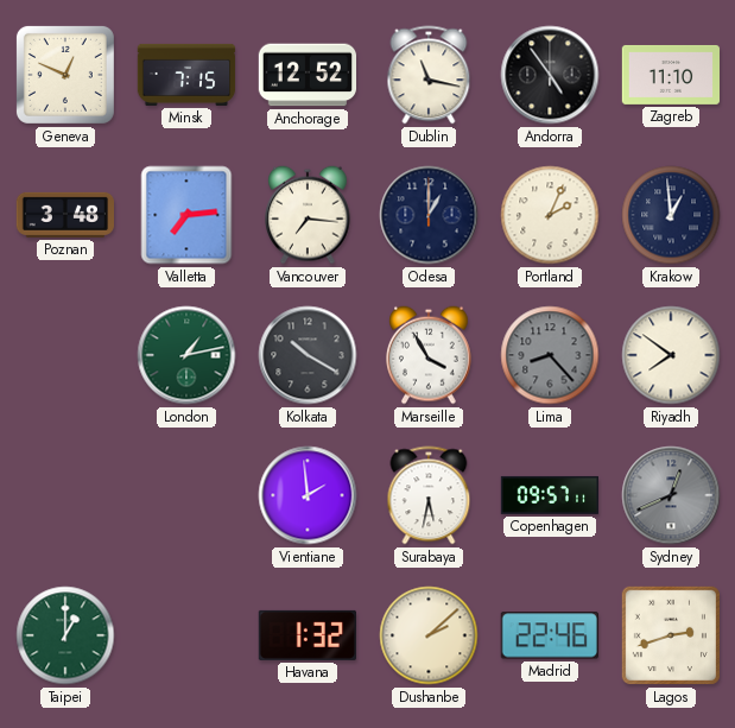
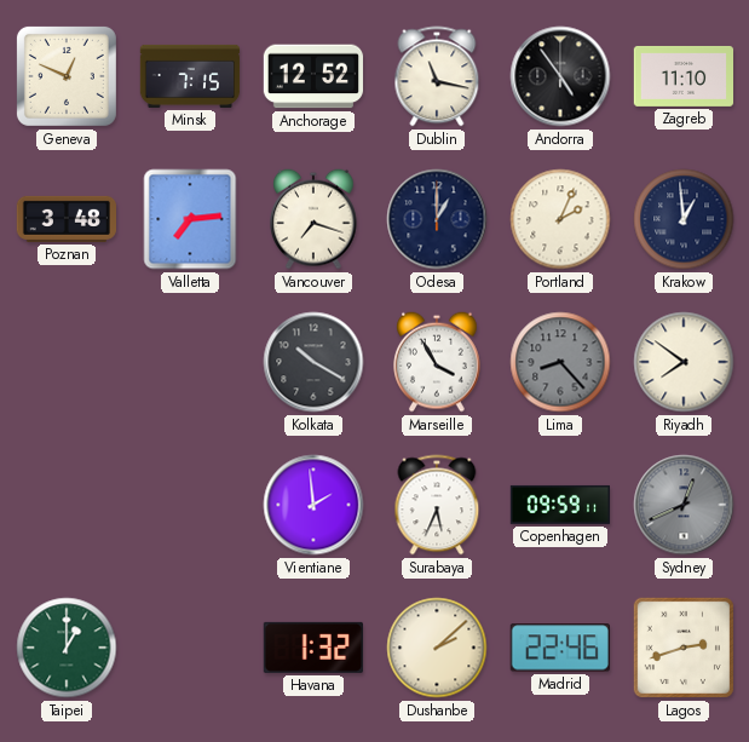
Vancouver: 7:16 -> 7:18 (315, 219)
London: 1:13 -> none (186, 355)
Surabaya: 5:32 -> 5:34 (437, 505)
Copenhagen: 09:57 -> 09:59 (560, 505)
